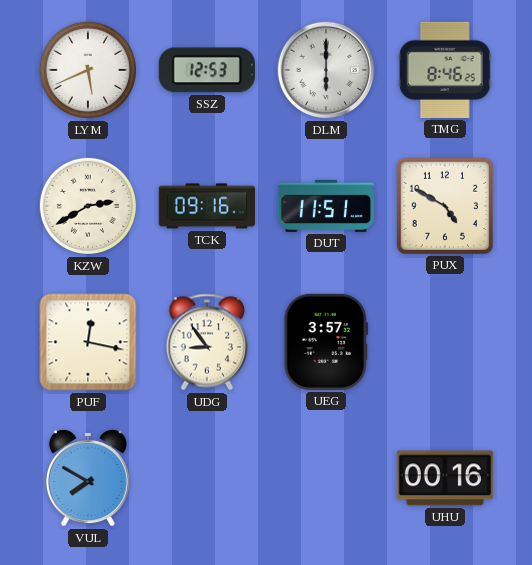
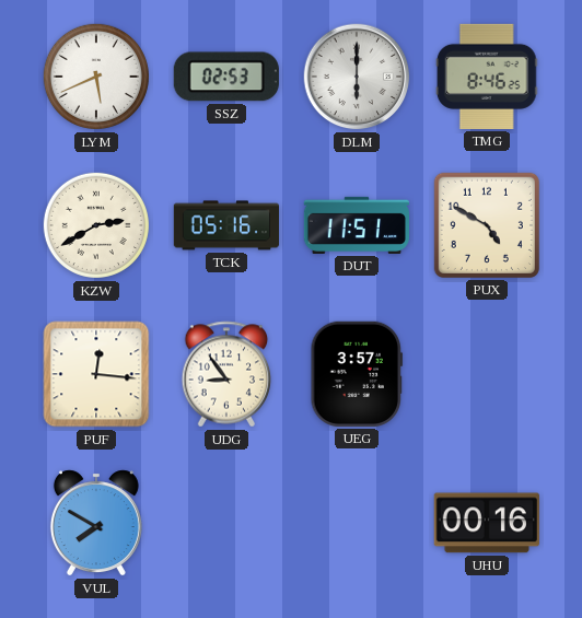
SSZ: 12:53 -> 02:53 (226, 77)
TCK: 09:16 -> 05:16 (225, 225)
PUF: 12:17 -> 12:16 (96, 374)
